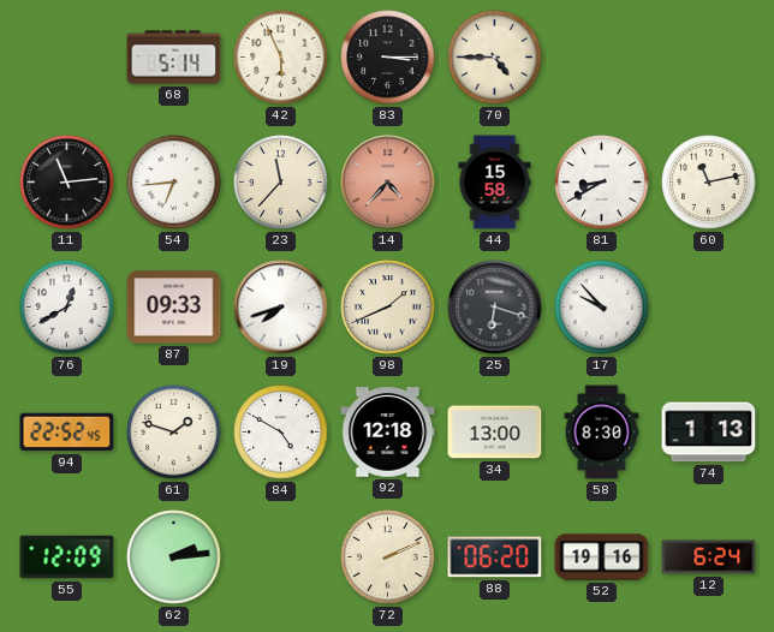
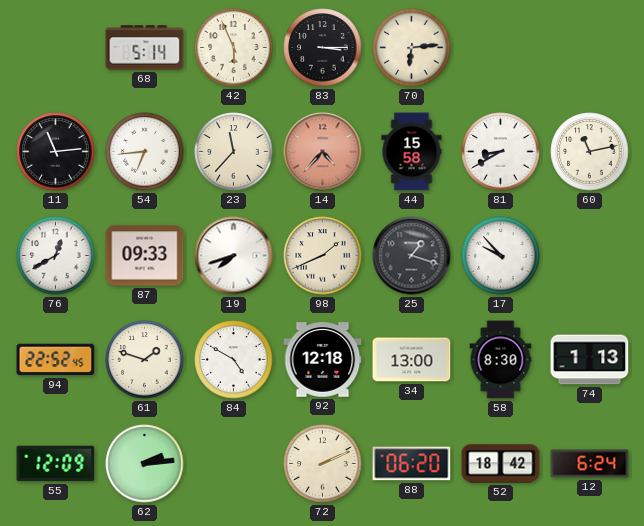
70: 4:45 -> 6:14 (412, 48)
25: 6:18 -> 1:18 (412, 256)
52: 19:16 -> 18:42 (501, 464)
